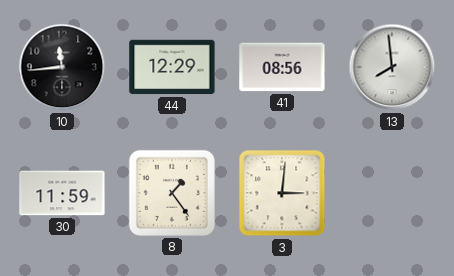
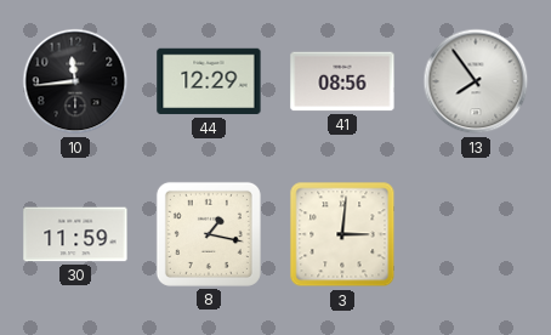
13: 7:59 -> 7:54 (476, 81)
8: 1:24 -> 1:17 (209, 234)
